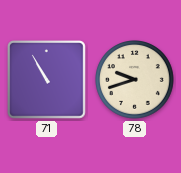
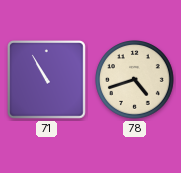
78: 9:42 -> 4:42 (135, 80)
